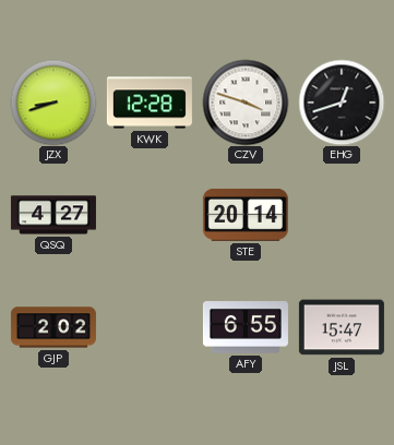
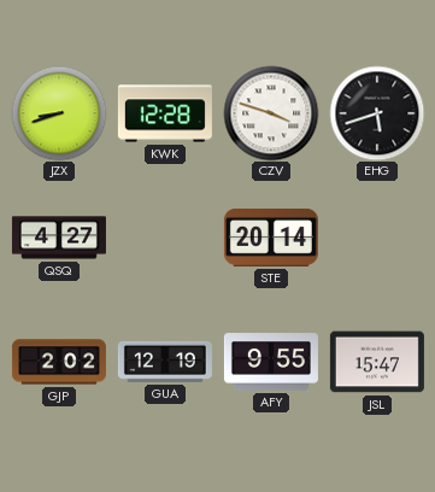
EHG: 12:42 -> 5:42 (377, 113)
GUA: none -> 12:19 (165, 362)
AFY: 6:55 -> 9:55 (271, 362)
